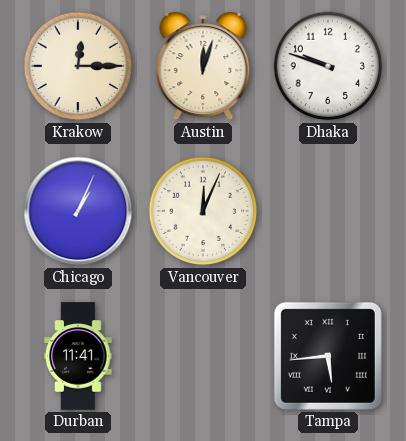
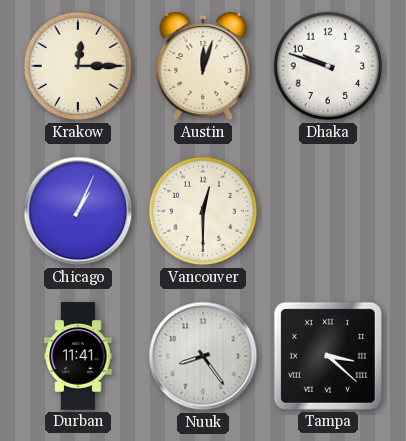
Vancouver: 12:04 -> 12:30 (203, 211)
Nuuk: none -> 8:24 (203, 356)
Tampa: 5:44 -> 3:22 (328, 356)
